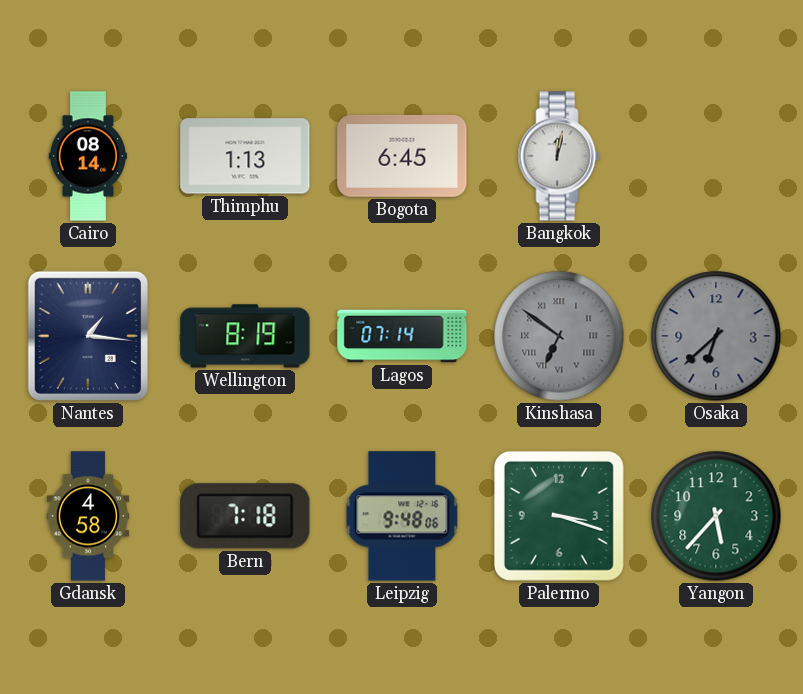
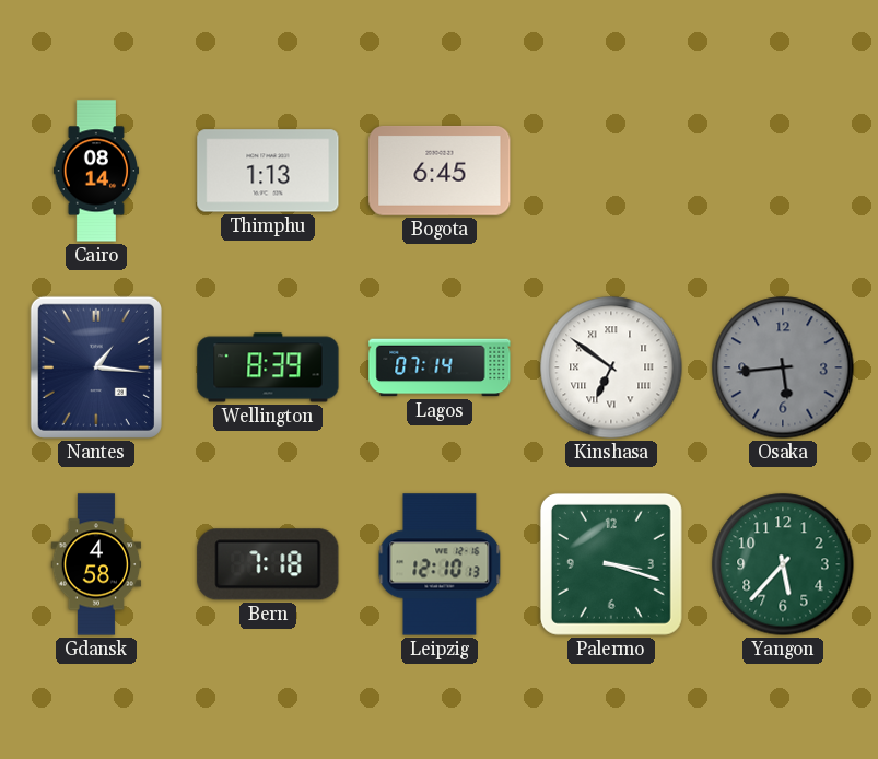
Bangkok: 12:02 -> none (559, 156)
Wellington: 8:19 -> 8:39 (268, 367)
Kinshasa dial: grey -> white (611, 367)
Osaka: 6:38 -> 5:44 (783, 367)
Leipzig: 9:48 -> 12:10 (440, 564)
